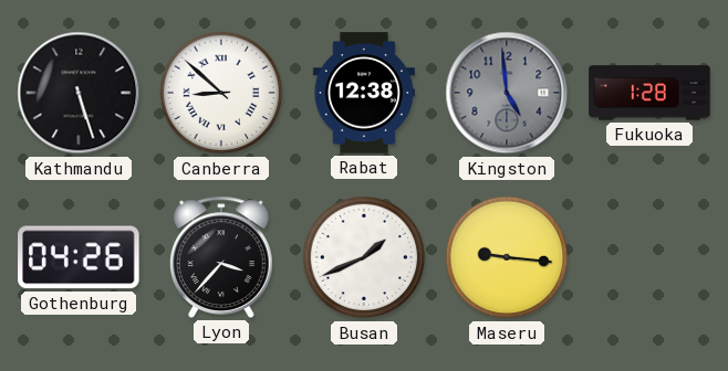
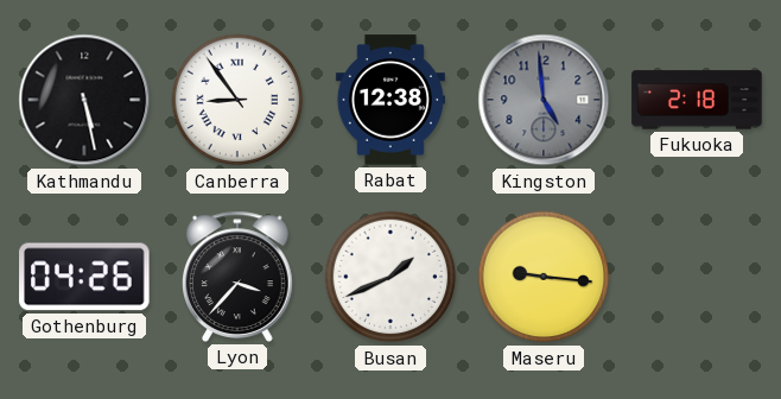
Kathmandu: 5:27 -> 5:28 (84, 100)
Canberra: 8:52 -> 8:54 (237, 100)
Fukuoka: 1:28 -> 2:18 (697, 100)
